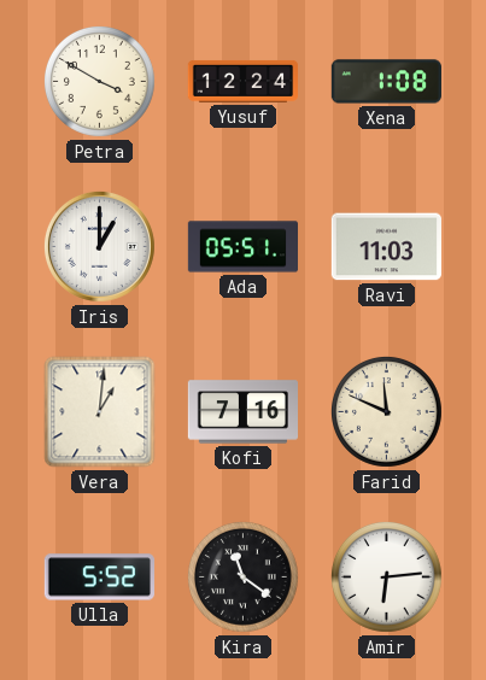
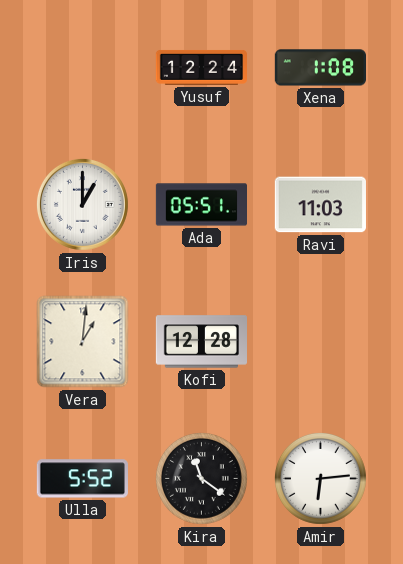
Petra: 3:50 -> none (99, 81)
Kofi: 7:16 -> 12:28 (201, 342)
Farid: 11:49 -> none (386, 411)
